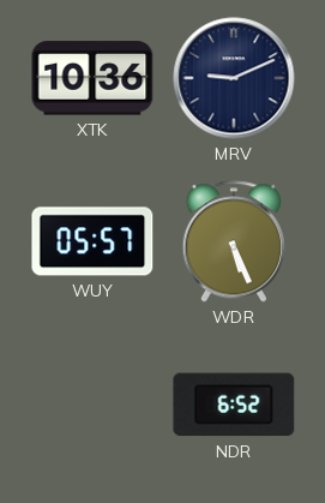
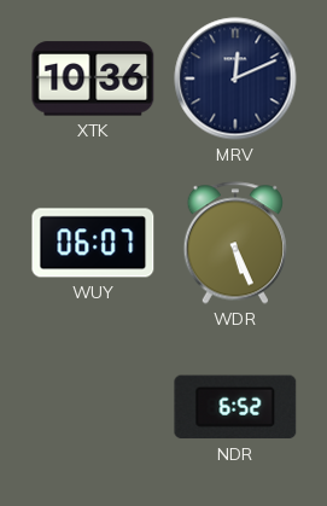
MRV: 9:11 -> 12:11 (235, 78)
WUY: 05:57 -> 06:07 (93, 243)
